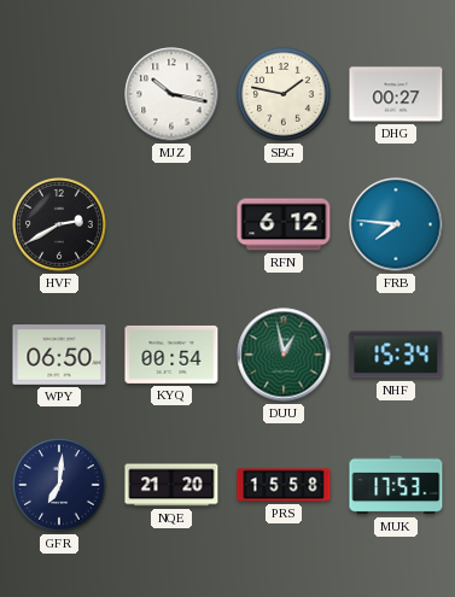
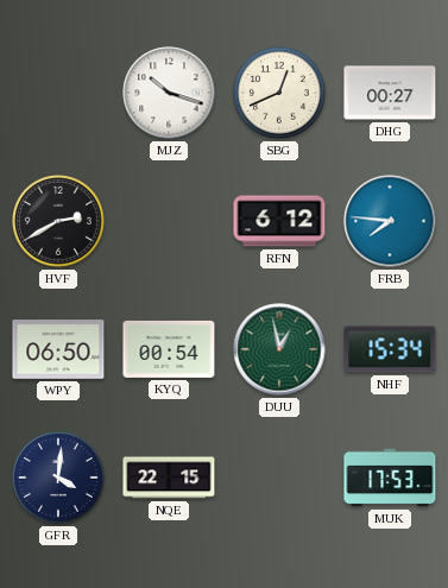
MJZ: 10:17 -> 10:18 (169, 93)
SBG: 1:47 -> 12:41 (279, 93)
GFR: 7:01 -> 4:01 (58, 478)
NQE: 21:20 -> 22:15 (169, 478)
PRS: 15:58 -> none (284, 485)
